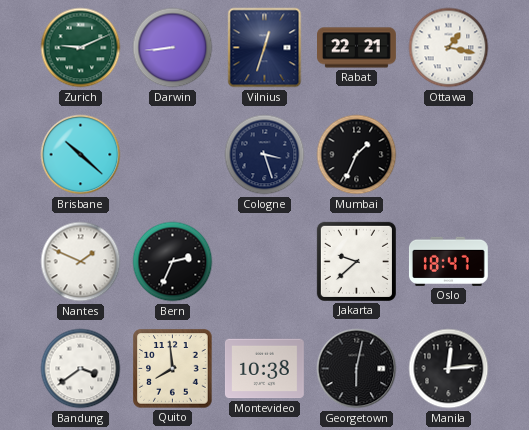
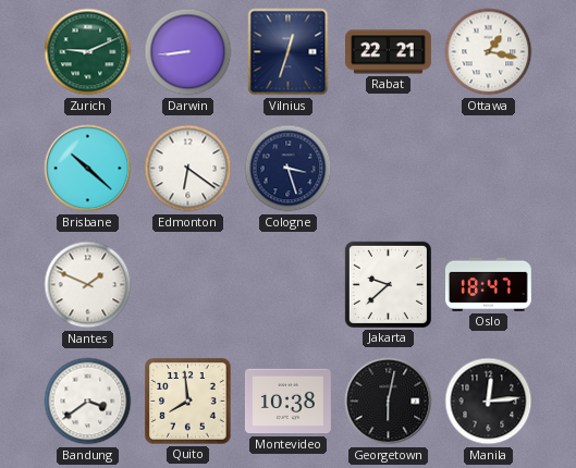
Edmonton: none -> 6:21 (188, 169)
Mumbai: 1:34 -> none (357, 155)
Bern: 2:34 -> none (173, 262)
